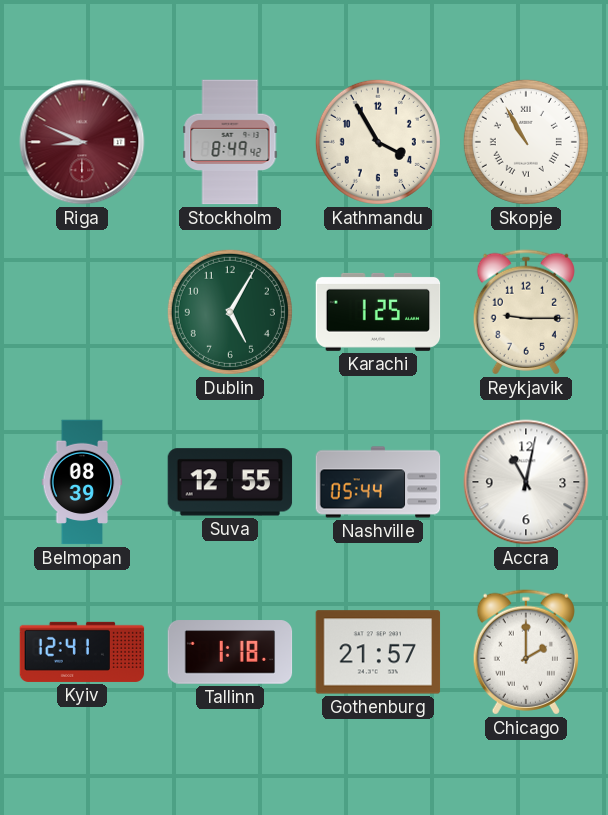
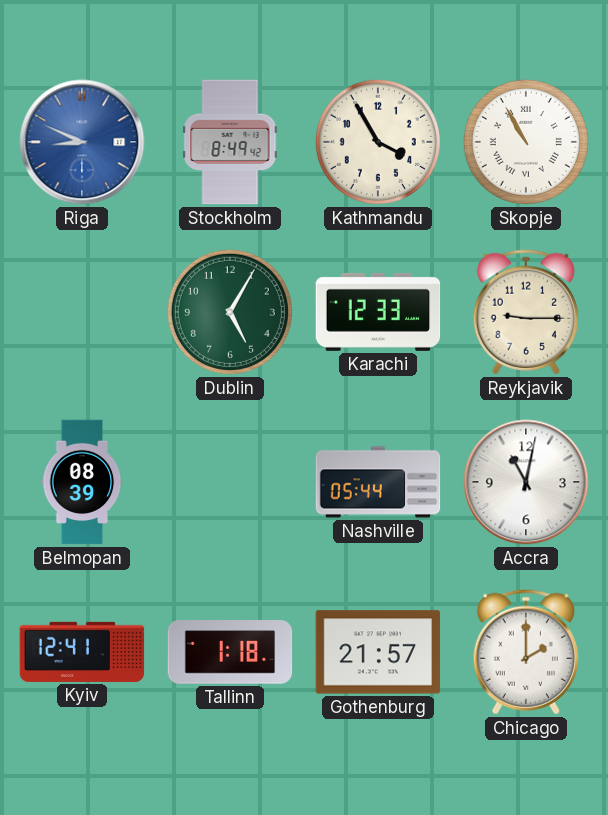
Riga dial: burgundy -> blue (82, 142)
Karachi: 1:25 -> 12:33 (378, 312)
Suva: 12:55 -> none (230, 482)
